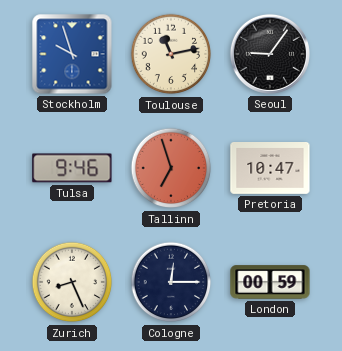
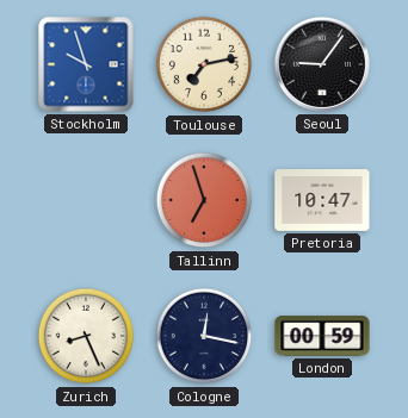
Toulouse: 11:13 -> 7:13 (204, 64)
Tulsa: 9:46 -> none (72, 168)
Cologne: 12:15 -> 12:17 (204, 336)
